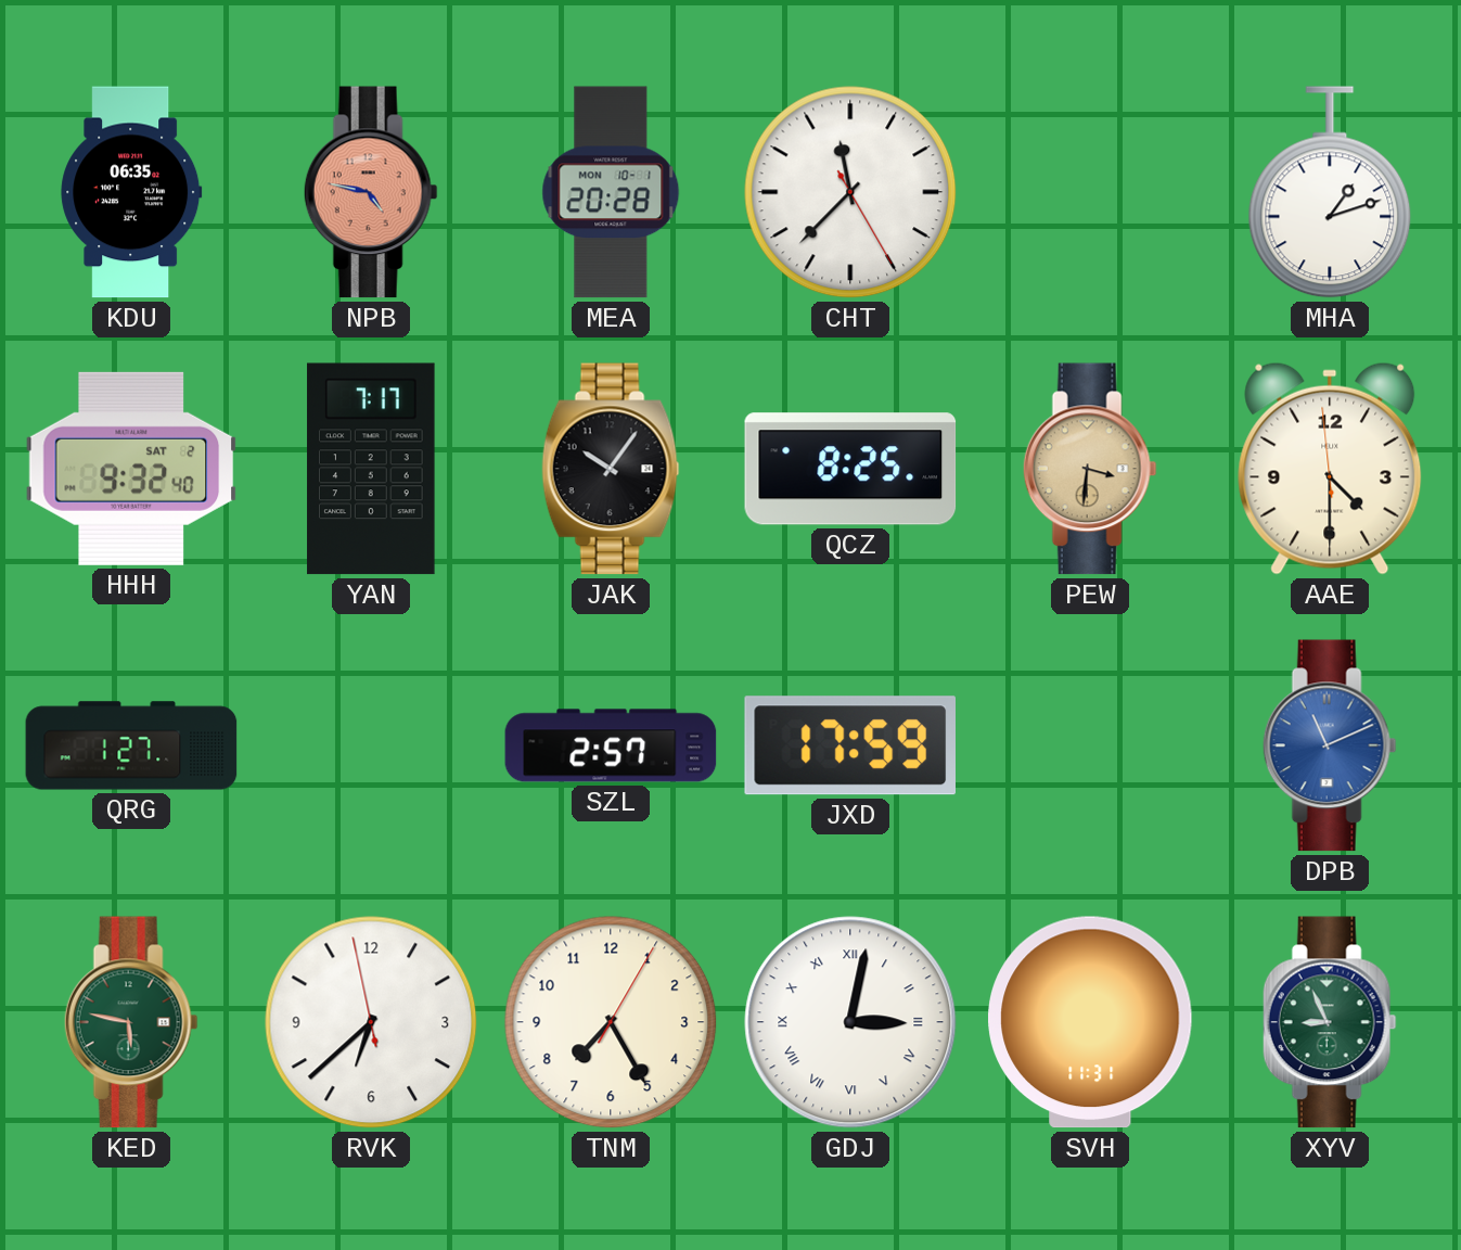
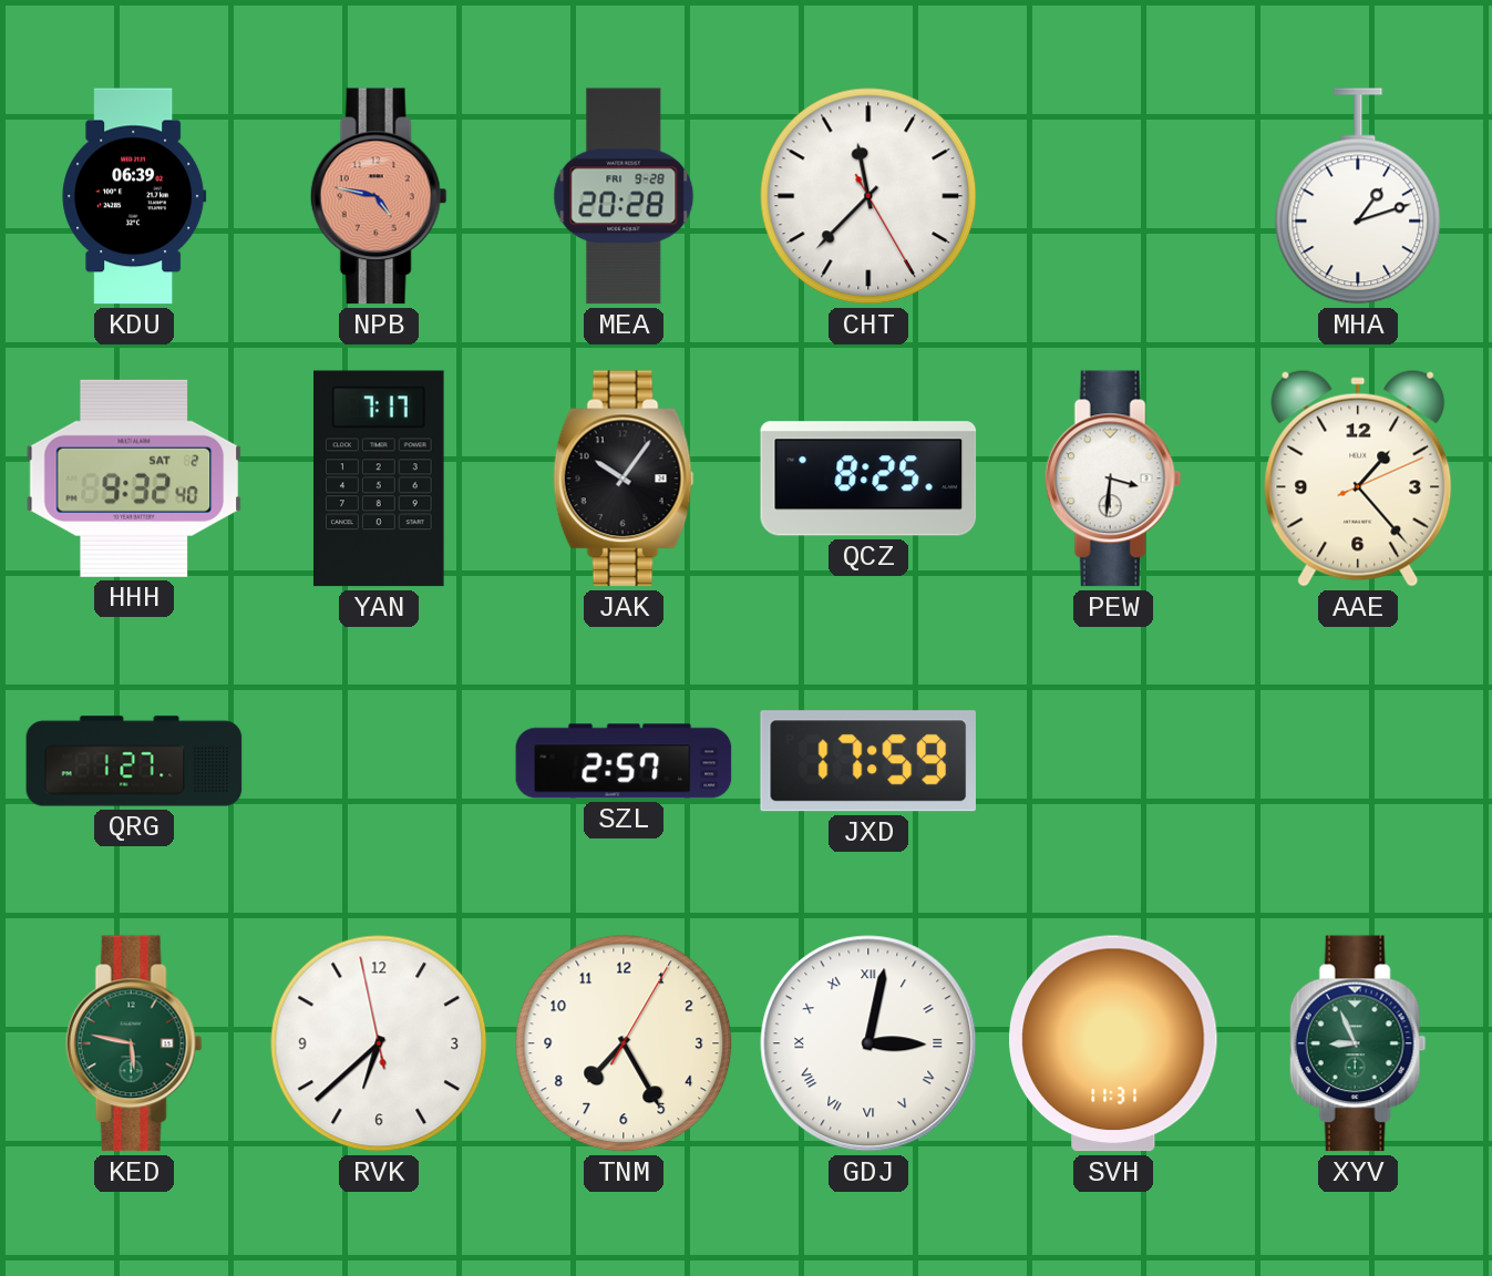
KDU: 06:35 -> 06:39 (134, 196)
MEA date: MON 10-1 -> FRI 9-28 (624, 196)
PEW dial: champagne -> white (1113, 478)
AAE: 4:29 -> 1:23 (1358, 478)
DPB: 11:11 -> none (1330, 745)
